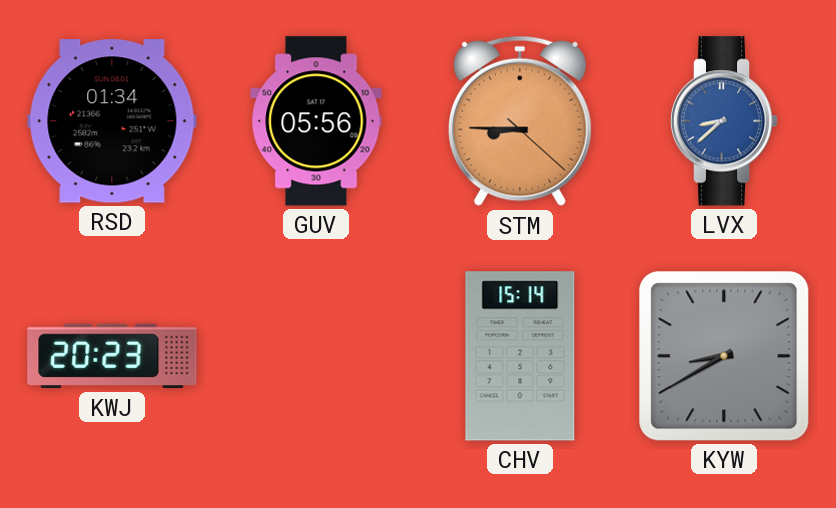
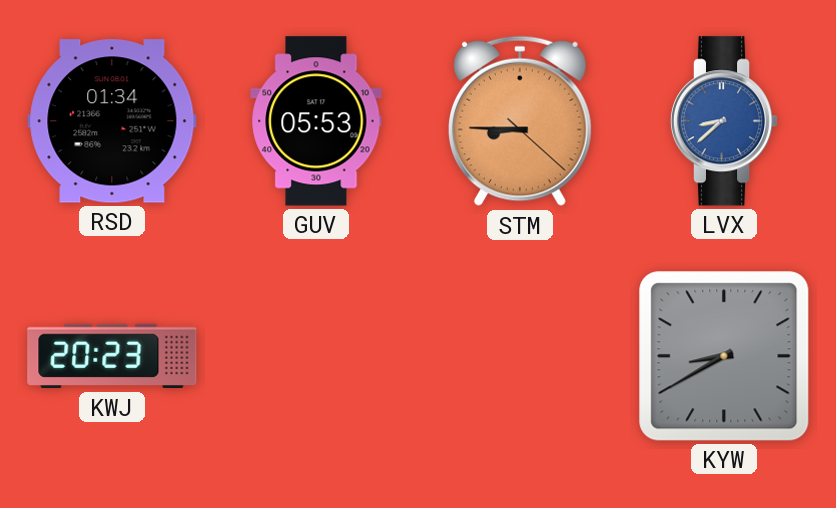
GUV: 05:56 -> 05:53 (316, 121)
CHV: 15:14 -> none (520, 356)
